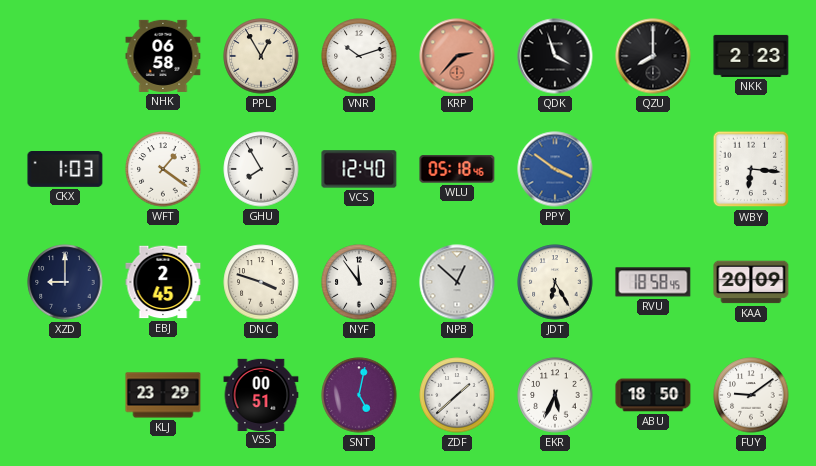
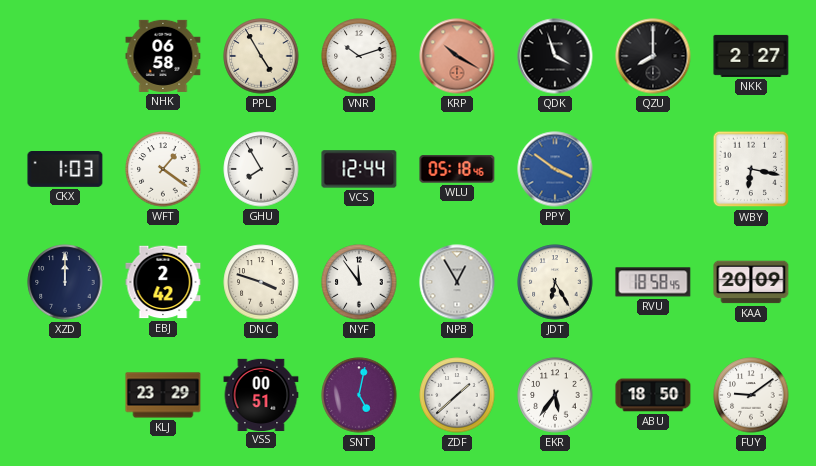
PPL: 12:55 -> 4:55 (261, 56)
KRP: 2:37 -> 10:20 (457, 56)
NKK: 2:23 -> 2:27 (751, 56)
VCS: 12:40 -> 12:44 (359, 169)
WBY: 6:16 -> 6:17 (751, 169)
XZD: 9:00 -> 12:00 (65, 282)
EBJ: 2:45 -> 2:42 (163, 282)
NPB: 12:52 -> 12:55 (457, 282)
EKR: 5:34 -> 5:36 (555, 395)
